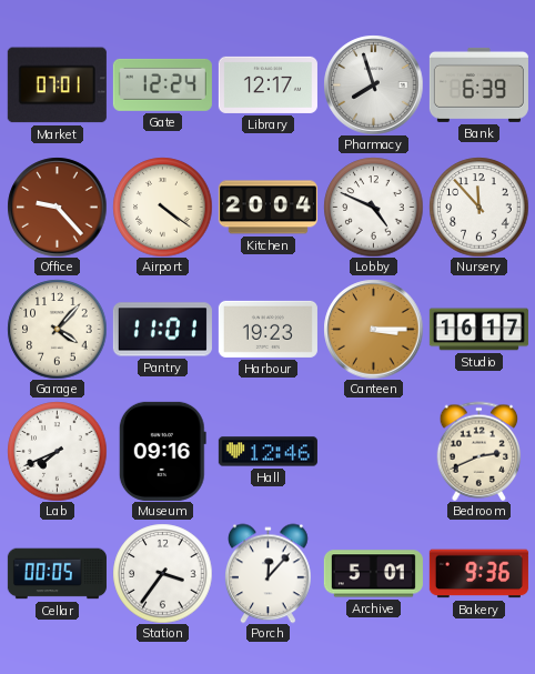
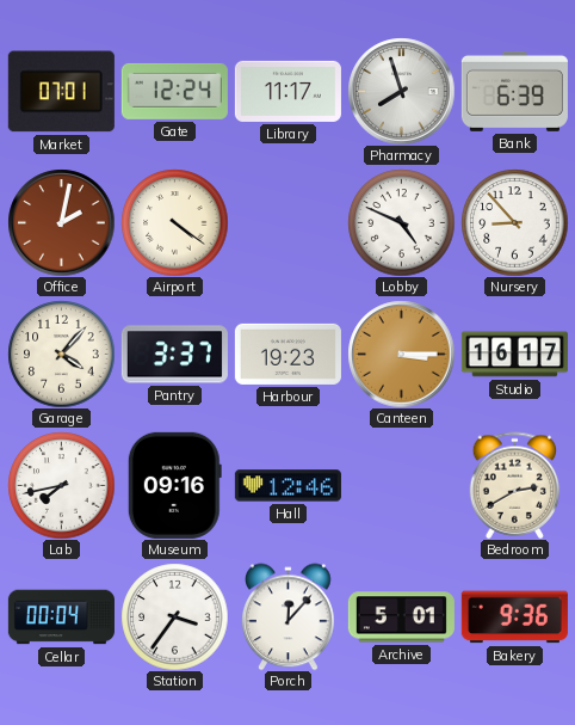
Library: 12:17 -> 11:17 (287, 91)
Office: 9:23 -> 2:02 (61, 222)
Kitchen: 20:04 -> none (267, 208)
Nursery: 11:53 -> 8:53 (514, 222)
Pantry: 11:01 -> 3:37 (174, 355)
Lab: 7:41 -> 7:43 (61, 485)
Bedroom: 2:41 -> 2:40 (515, 485)
Cellar: 00:05 -> 00:04 (61, 618)
